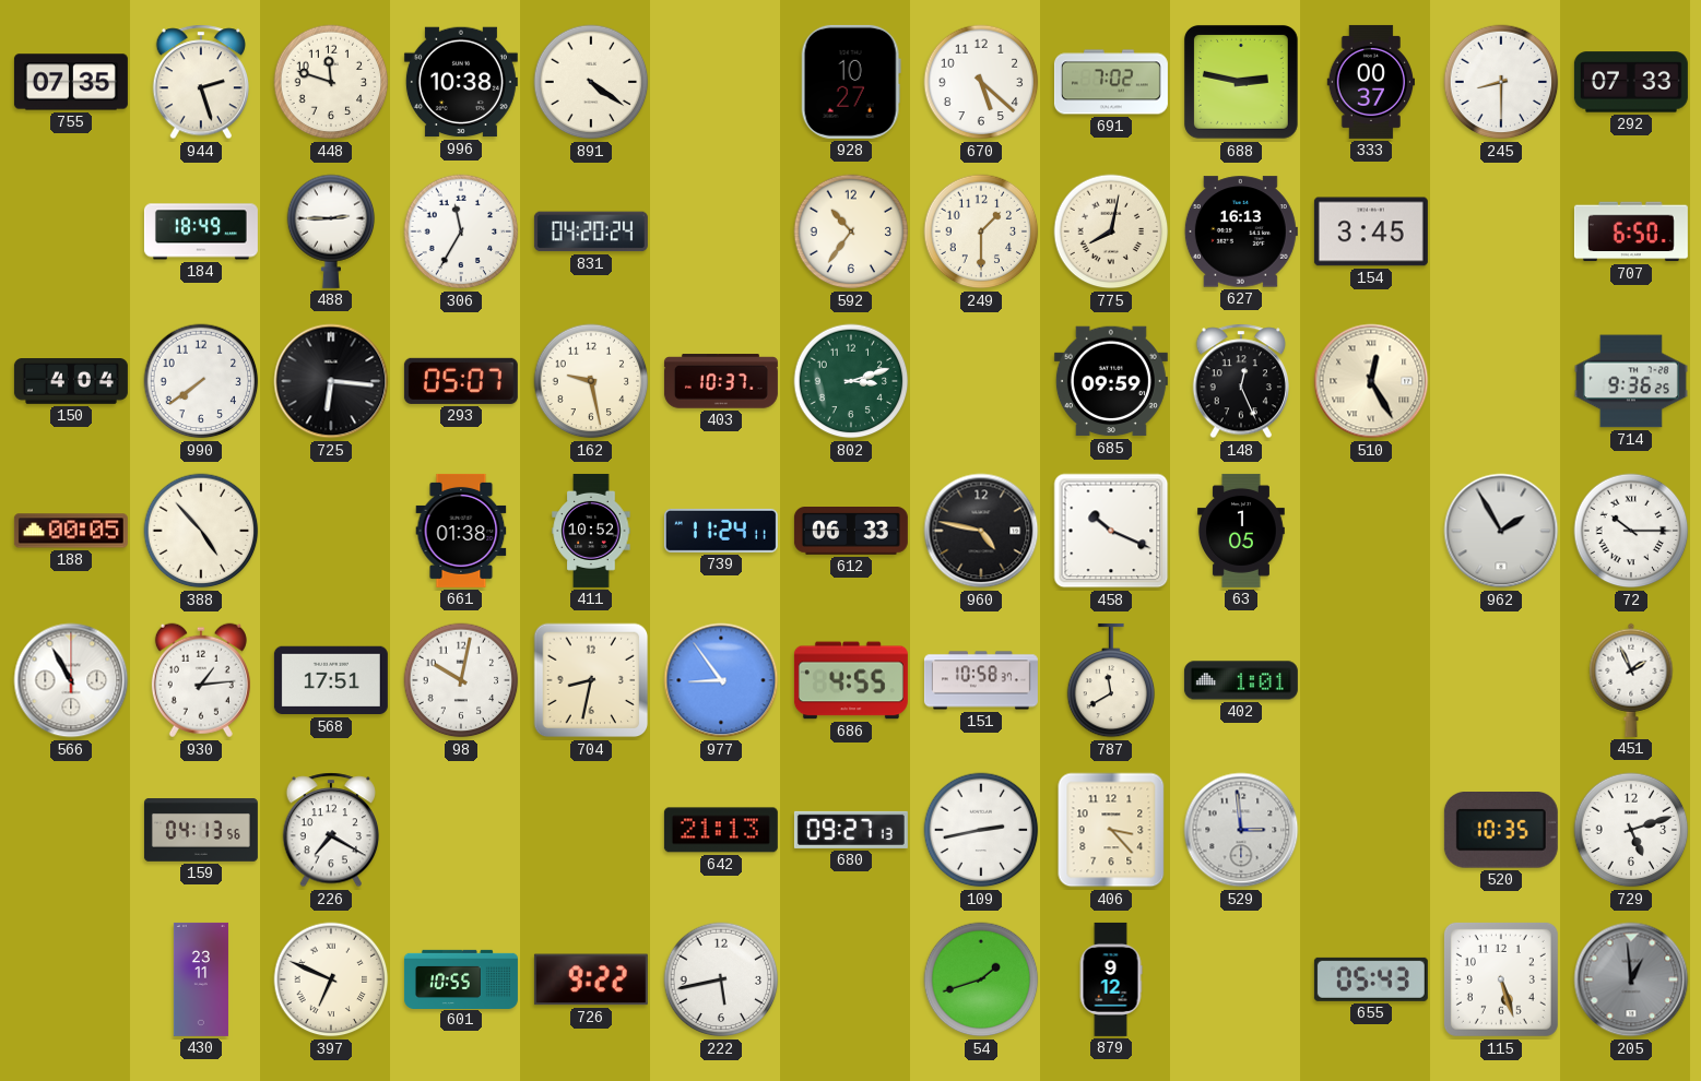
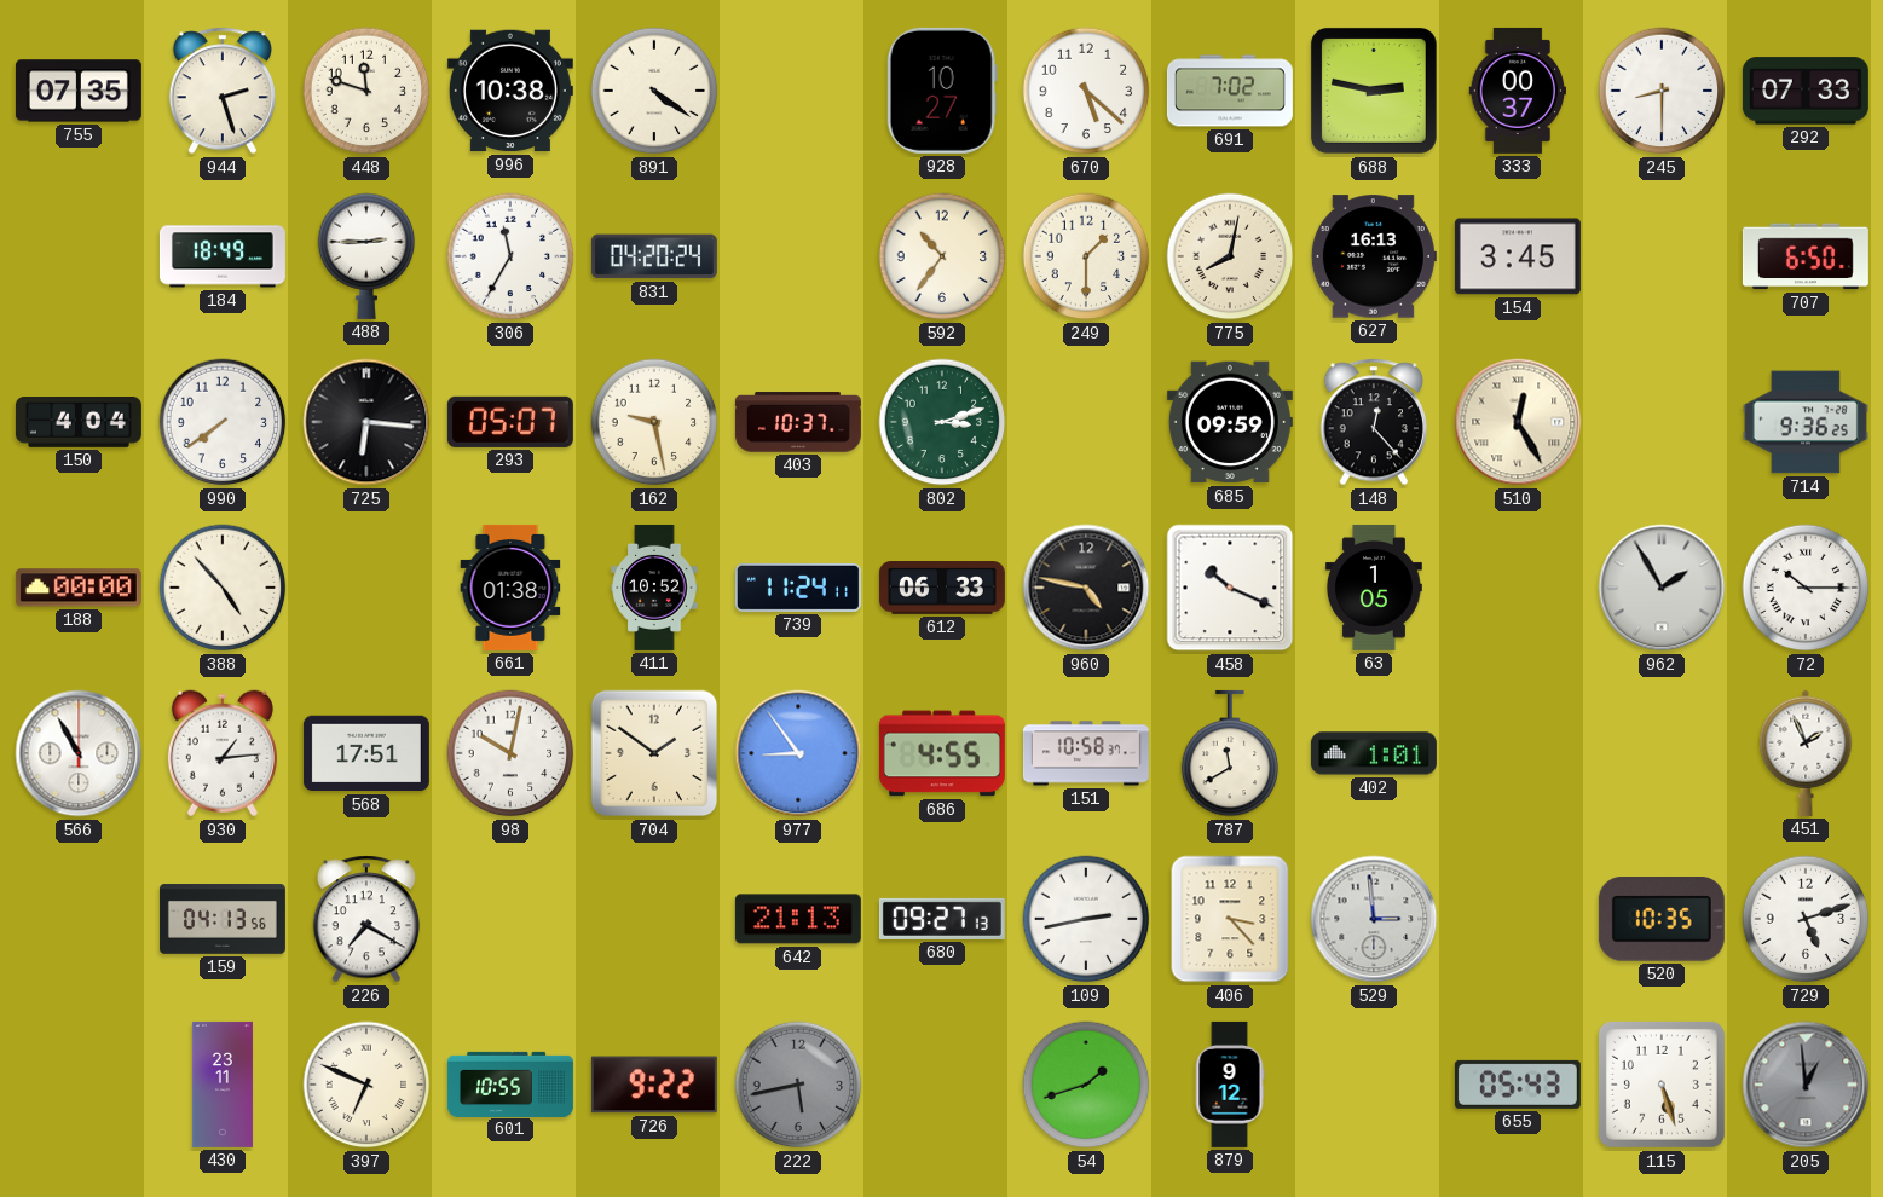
148: 12:26 -> 12:23 (1373, 422)
188: 00:05 -> 00:00 (79, 588)
704: 8:32 -> 1:51 (654, 753)
222 dial: white -> grey (798, 1085)
